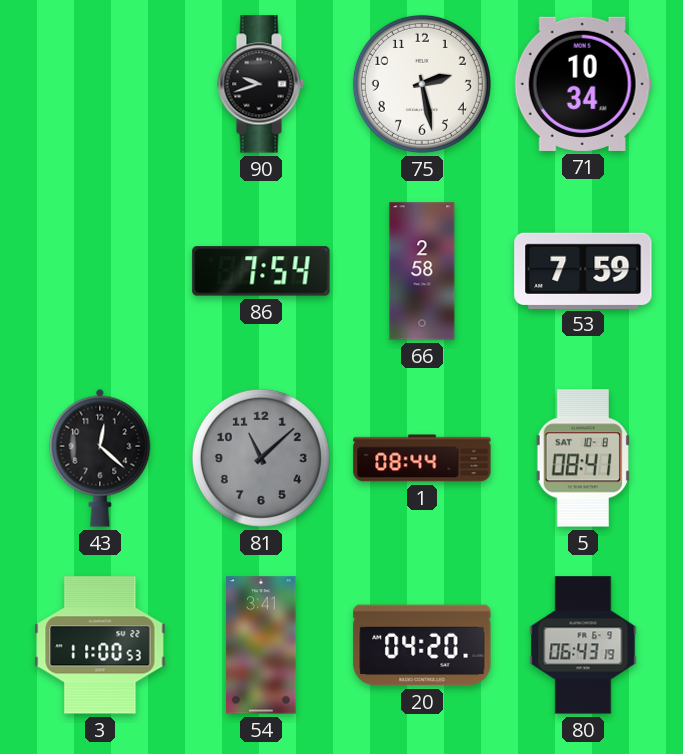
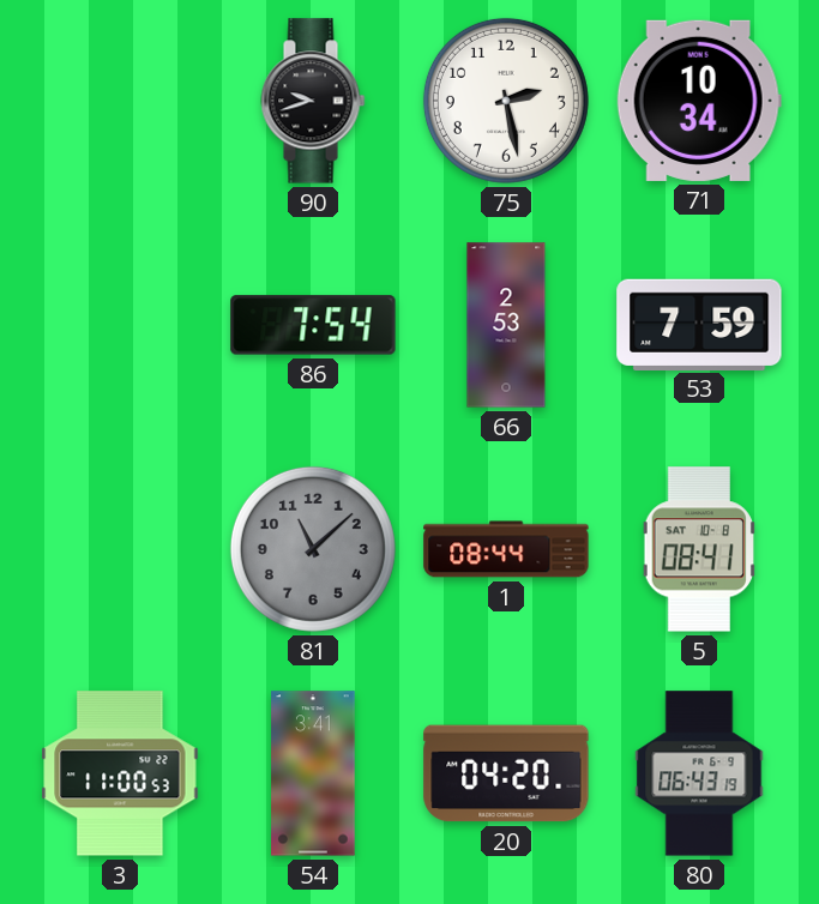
66: 2:58 -> 2:53 (506, 325)
43: 12:22 -> none (100, 458)
